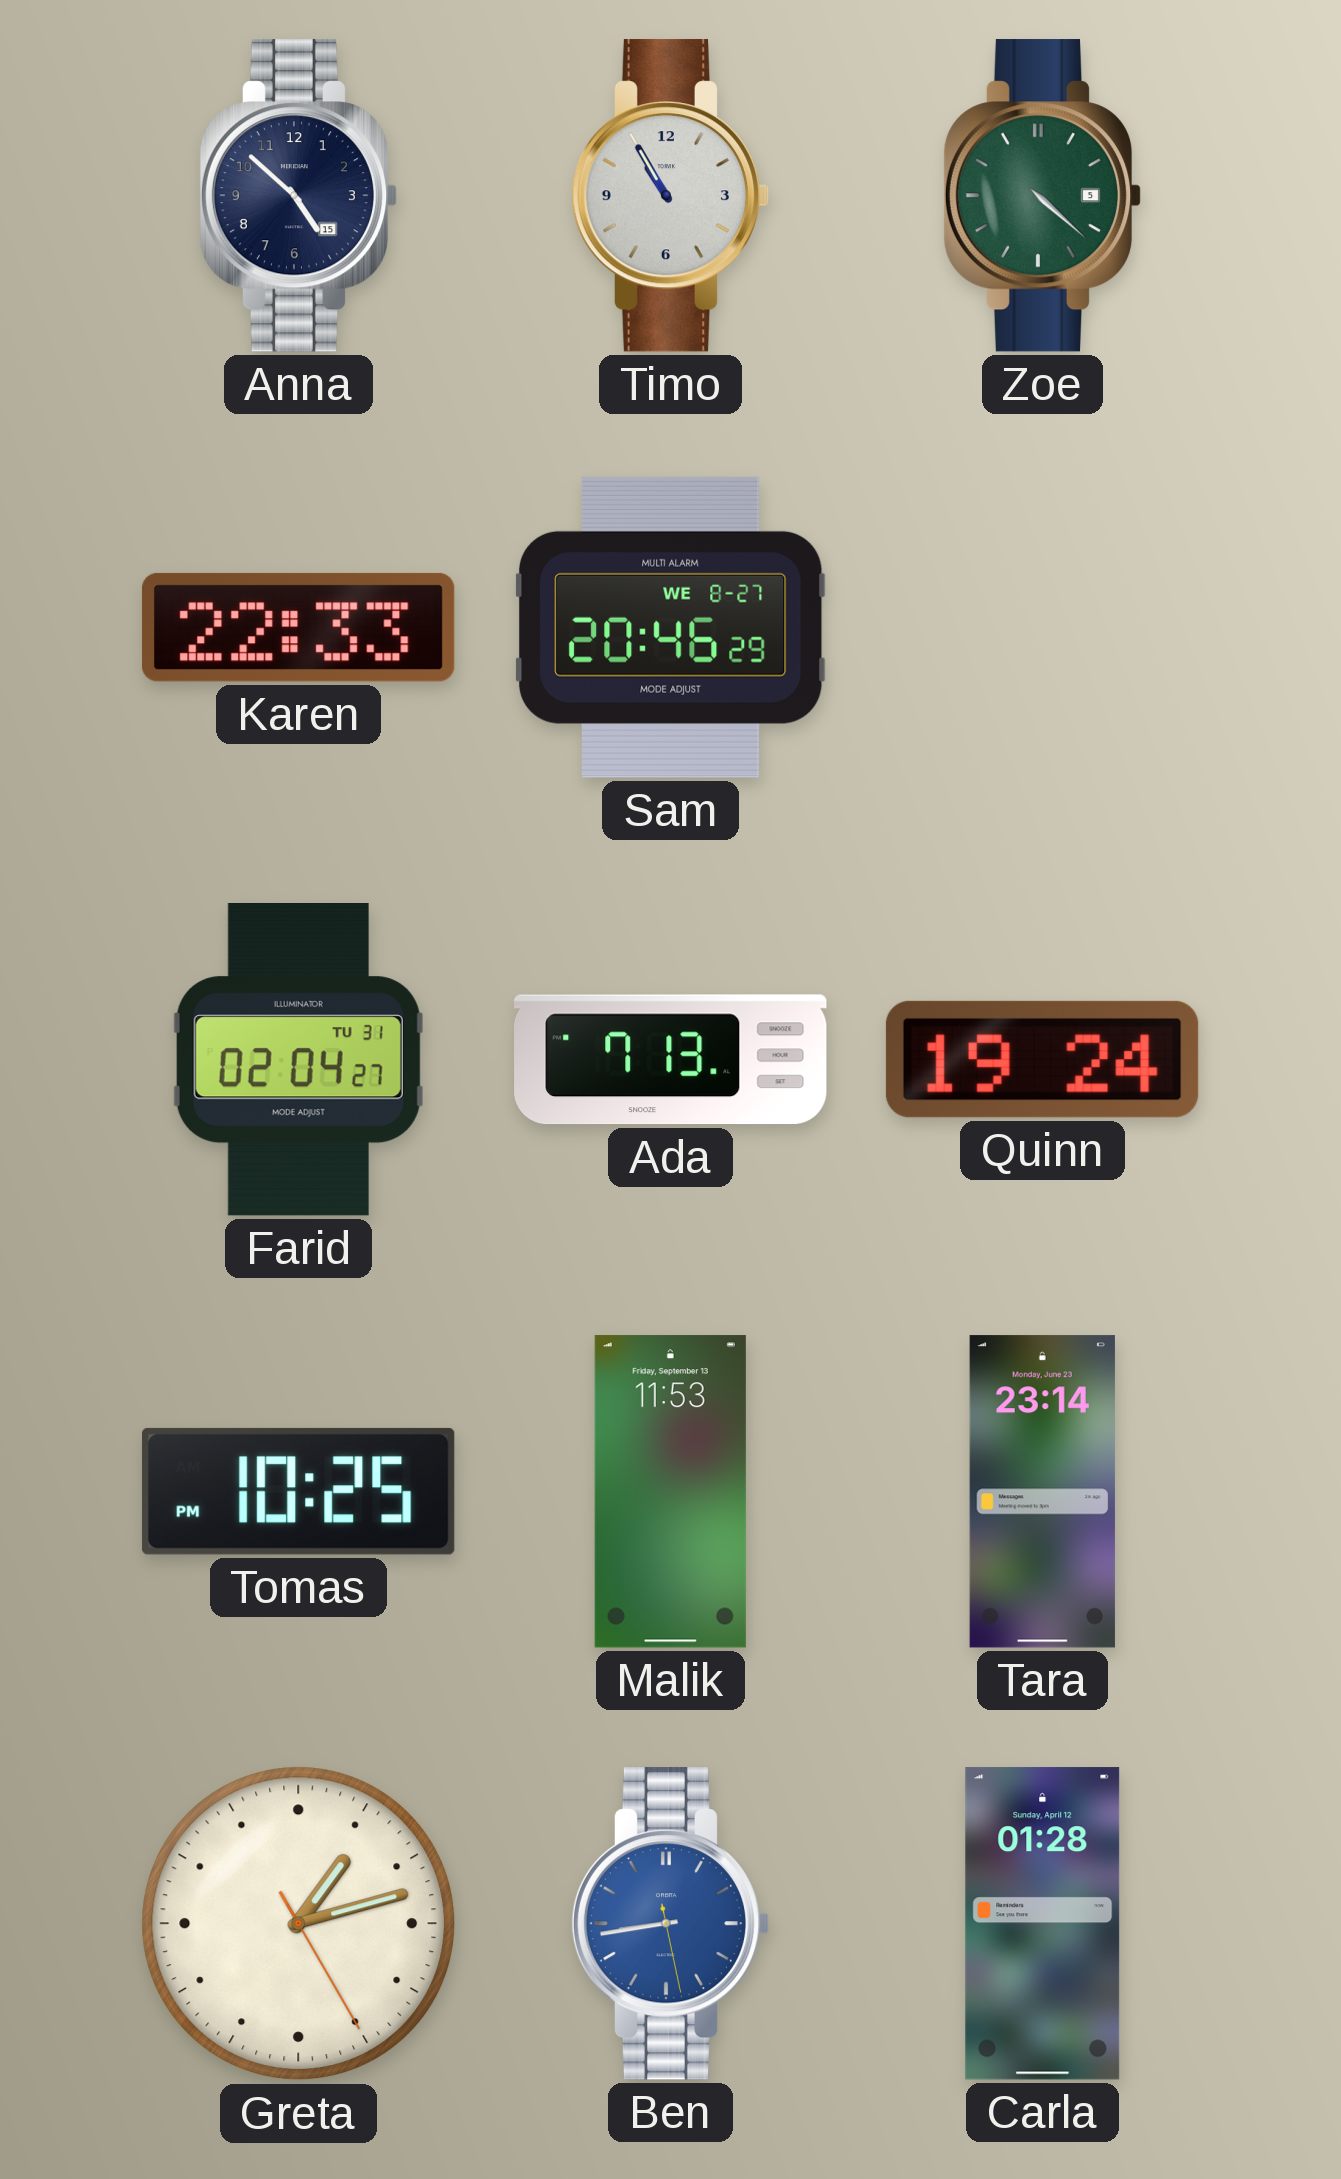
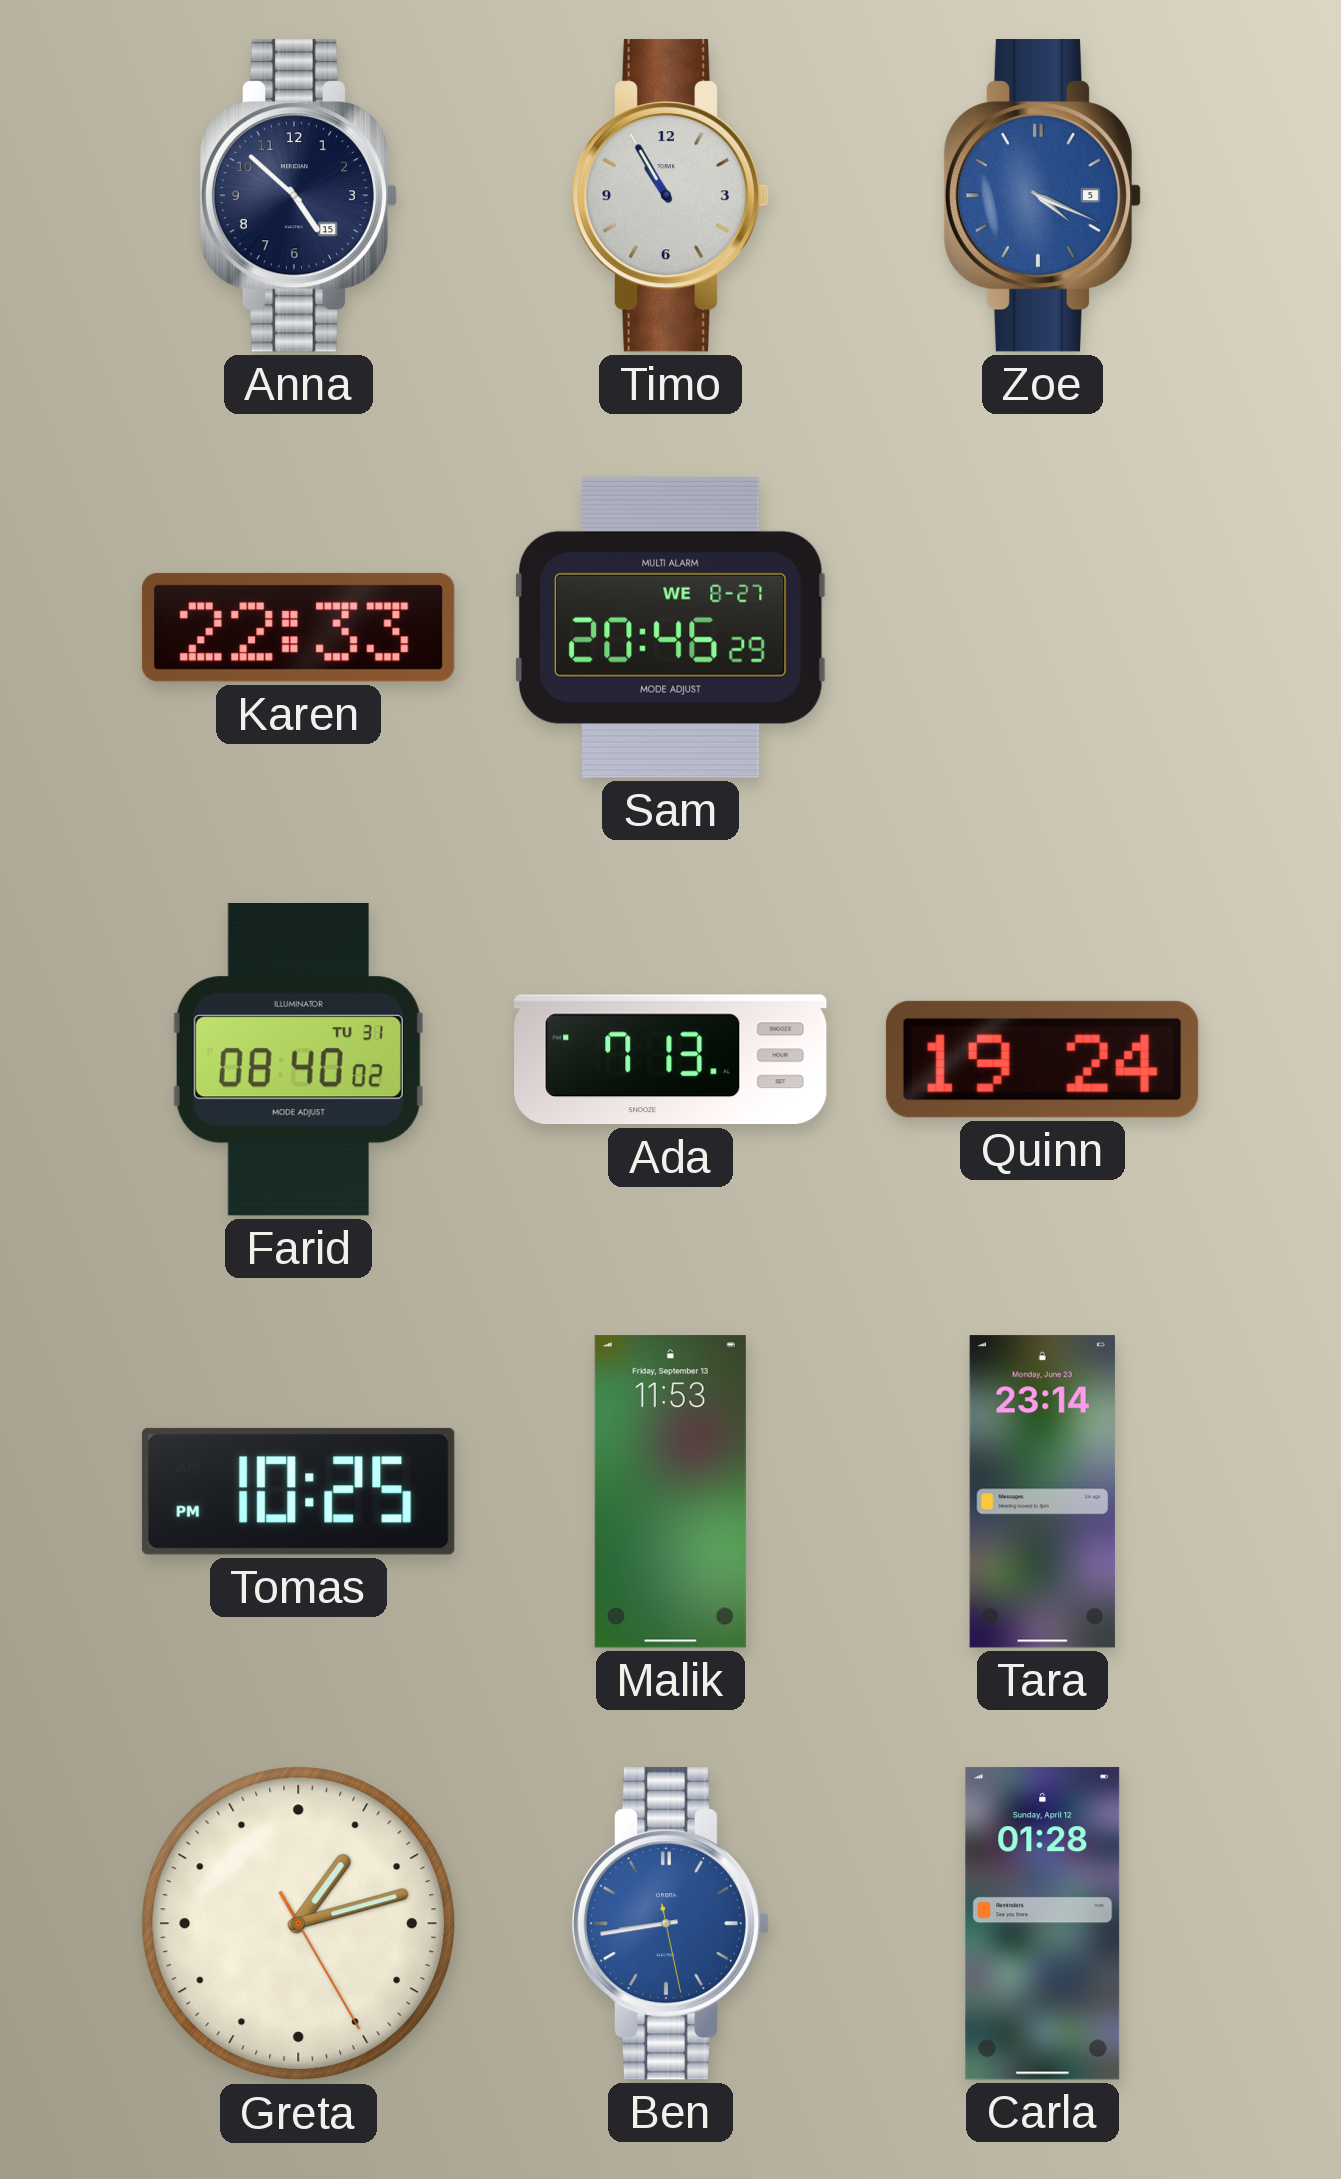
Zoe: 4:22 -> 4:19 (1043, 196)
Zoe dial: green -> blue (1043, 196)
Farid: 02:04 -> 08:40 (298, 1060)
